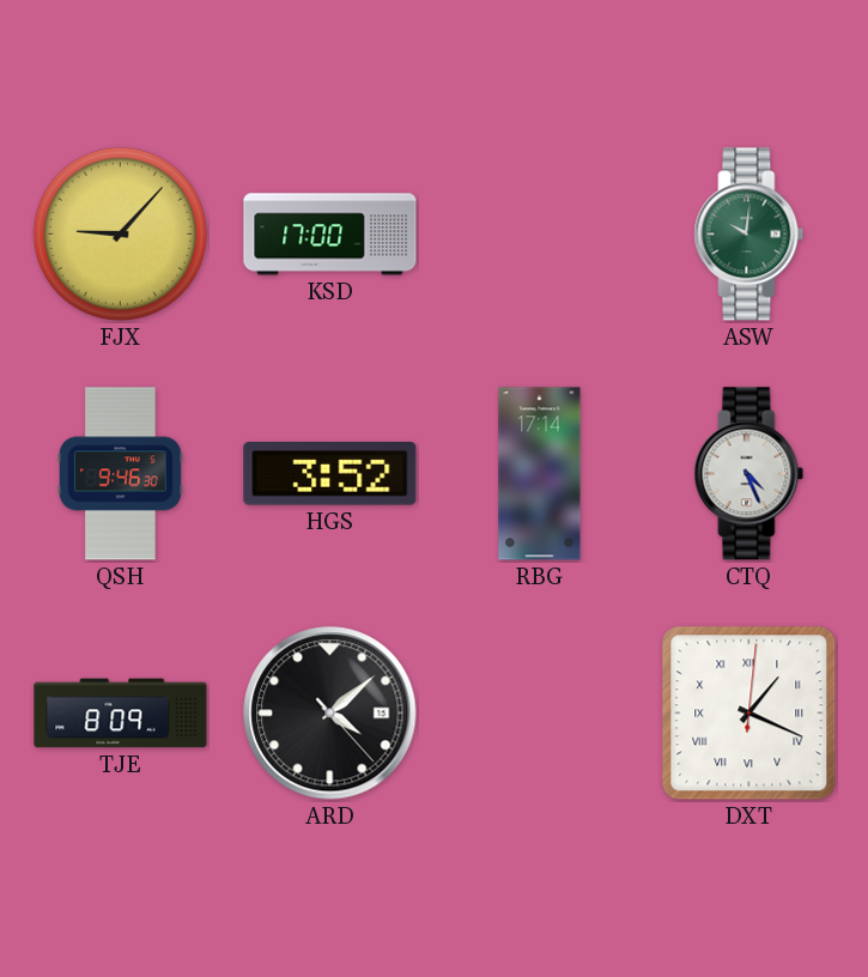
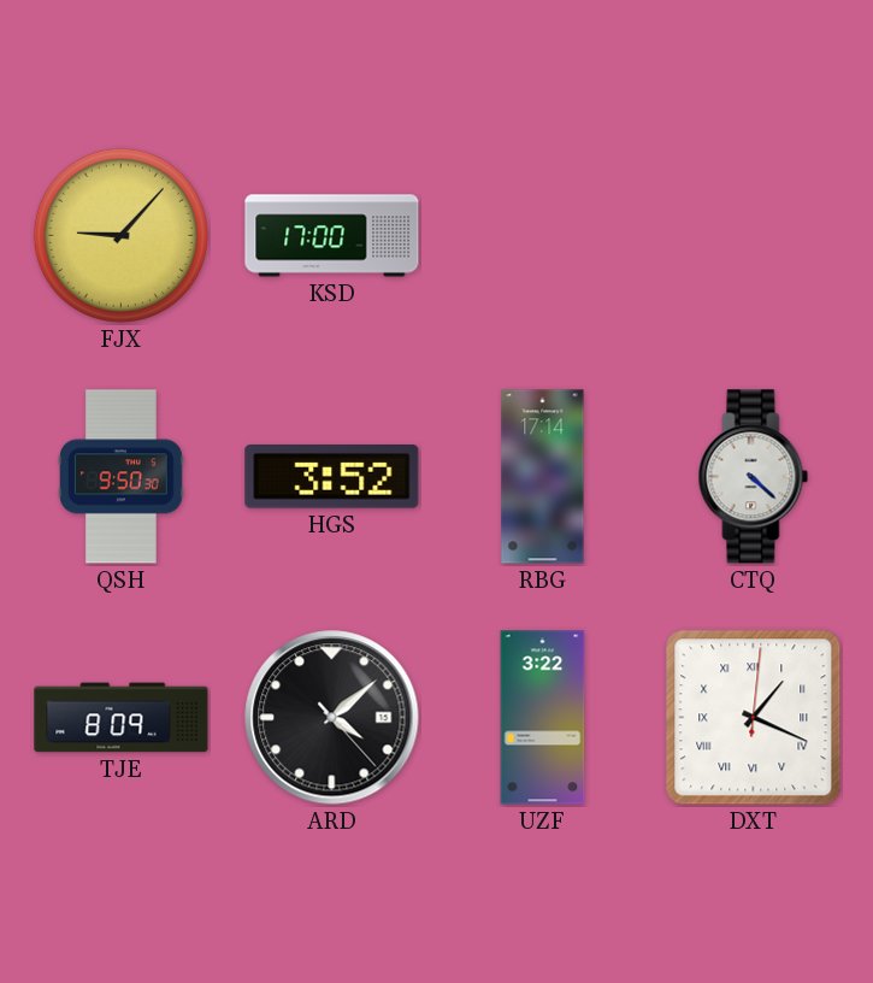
ASW: 10:01 -> none (749, 235)
QSH: 9:46 -> 9:50 (122, 477)
CTQ: 4:26 -> 4:22 (754, 477)
UZF: none -> 3:22 (543, 718)
